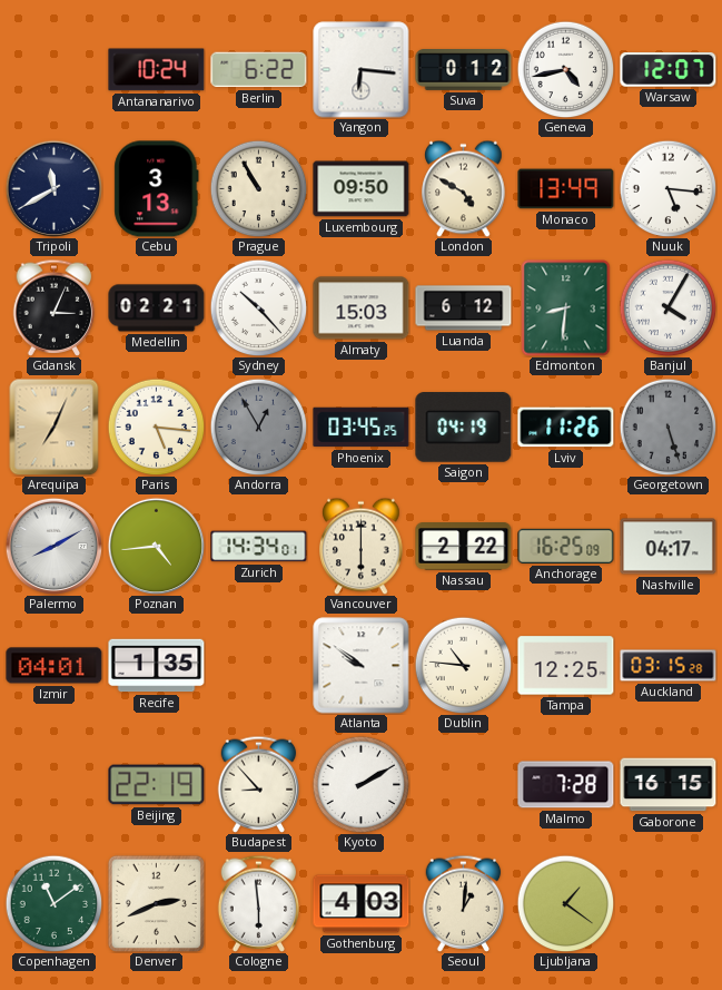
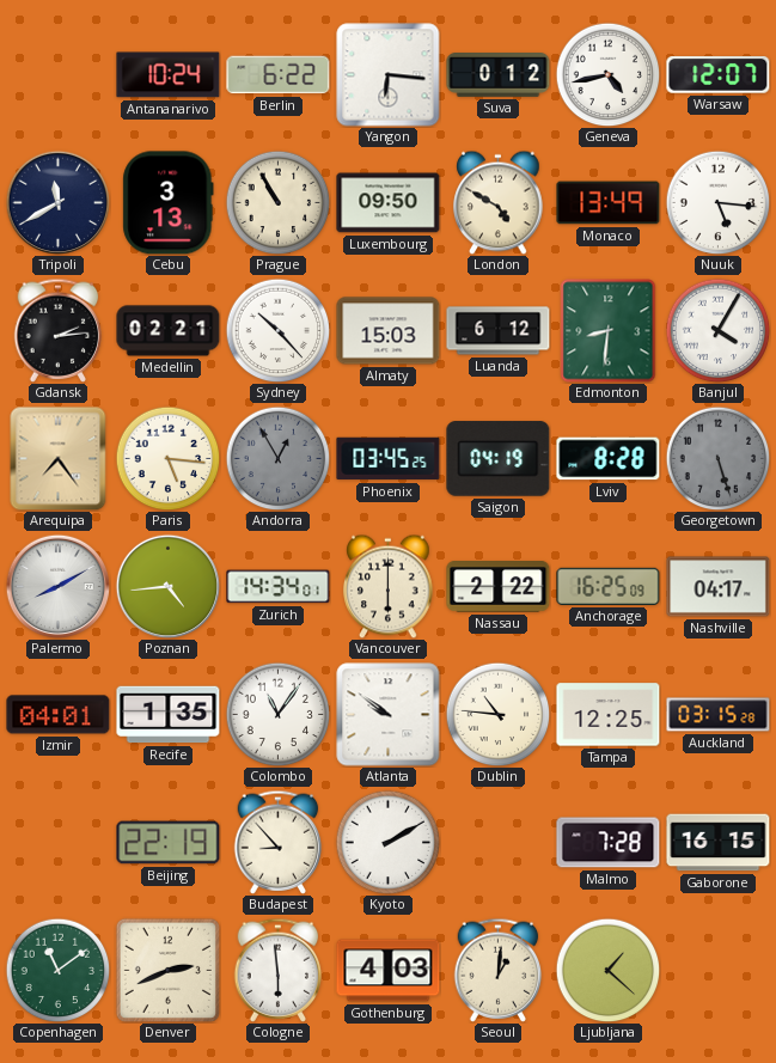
Gdansk: 3:04 -> 2:14 (59, 330)
Arequipa: 7:04 -> 7:24 (59, 458)
Lviv: 11:26 -> 8:28 (609, 459)
Colombo: none -> 11:06 (277, 714)
Ljubljana: 1:21 -> 1:22 (607, 970)
